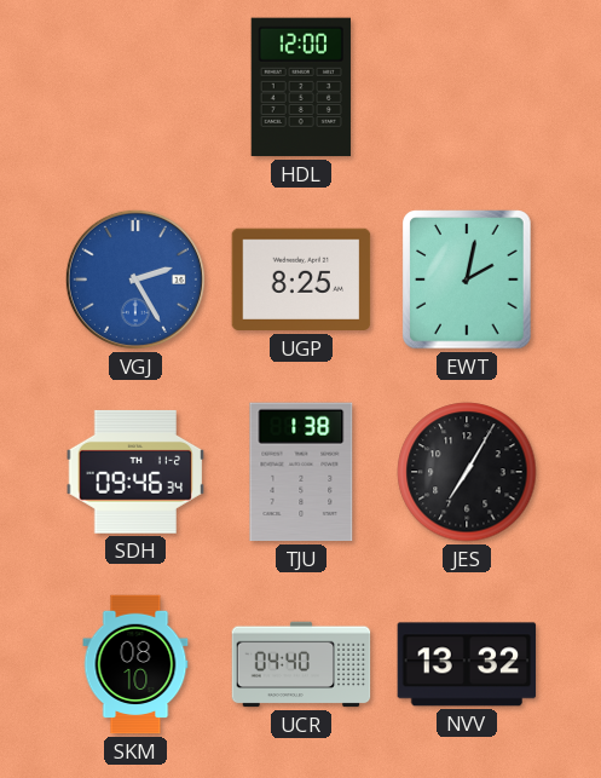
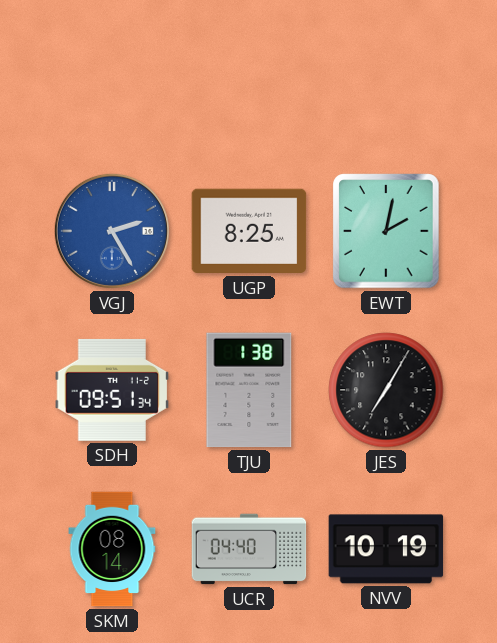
HDL: 12:00 -> none (301, 87)
SDH: 09:46 -> 09:51 (112, 390)
SKM: 08:10 -> 08:14 (112, 549)
NVV: 13:32 -> 10:19 (386, 549)
